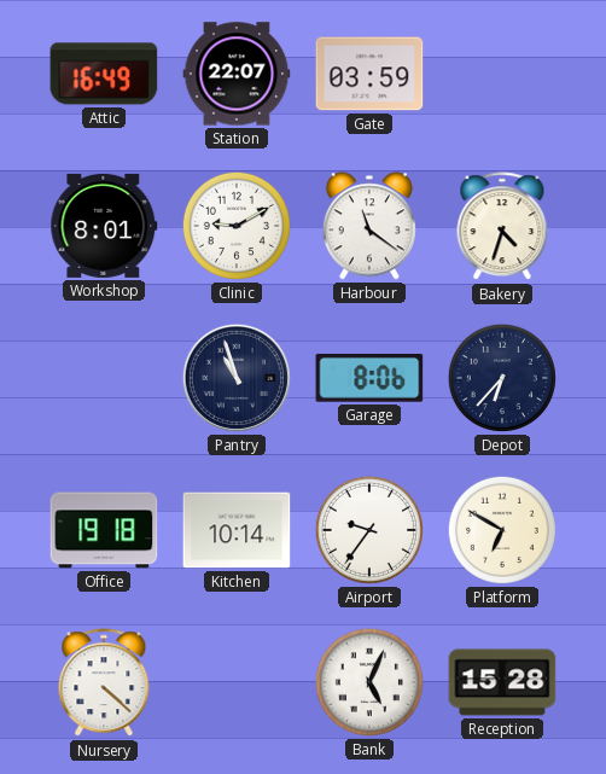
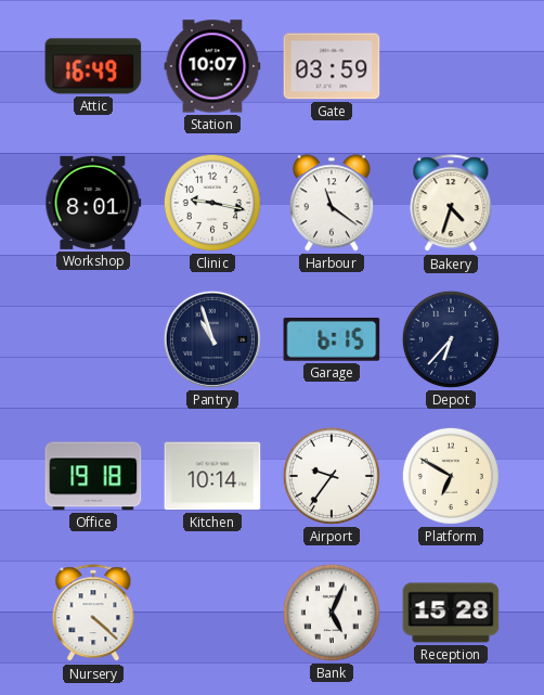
Station: 22:07 -> 10:07 (212, 66)
Clinic: 9:10 -> 9:17 (212, 203)
Garage: 8:06 -> 6:15 (332, 340)
